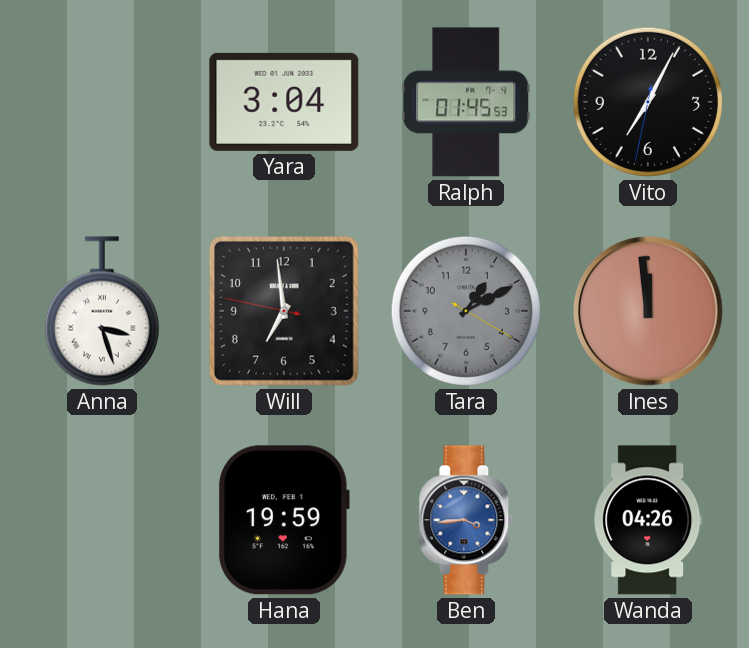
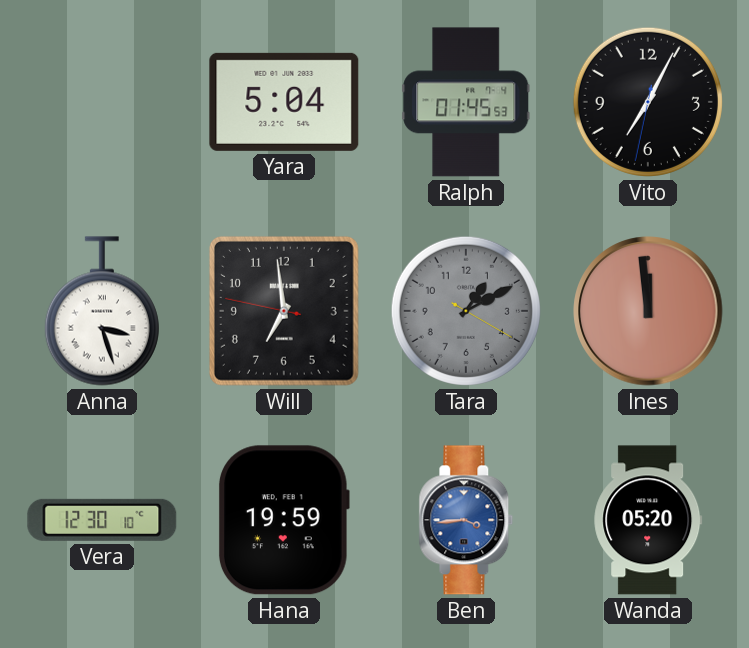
Yara: 3:04 -> 5:04 (284, 102)
Vera: none -> 12:30 (102, 520)
Wanda: 04:26 -> 05:20 (648, 520)
